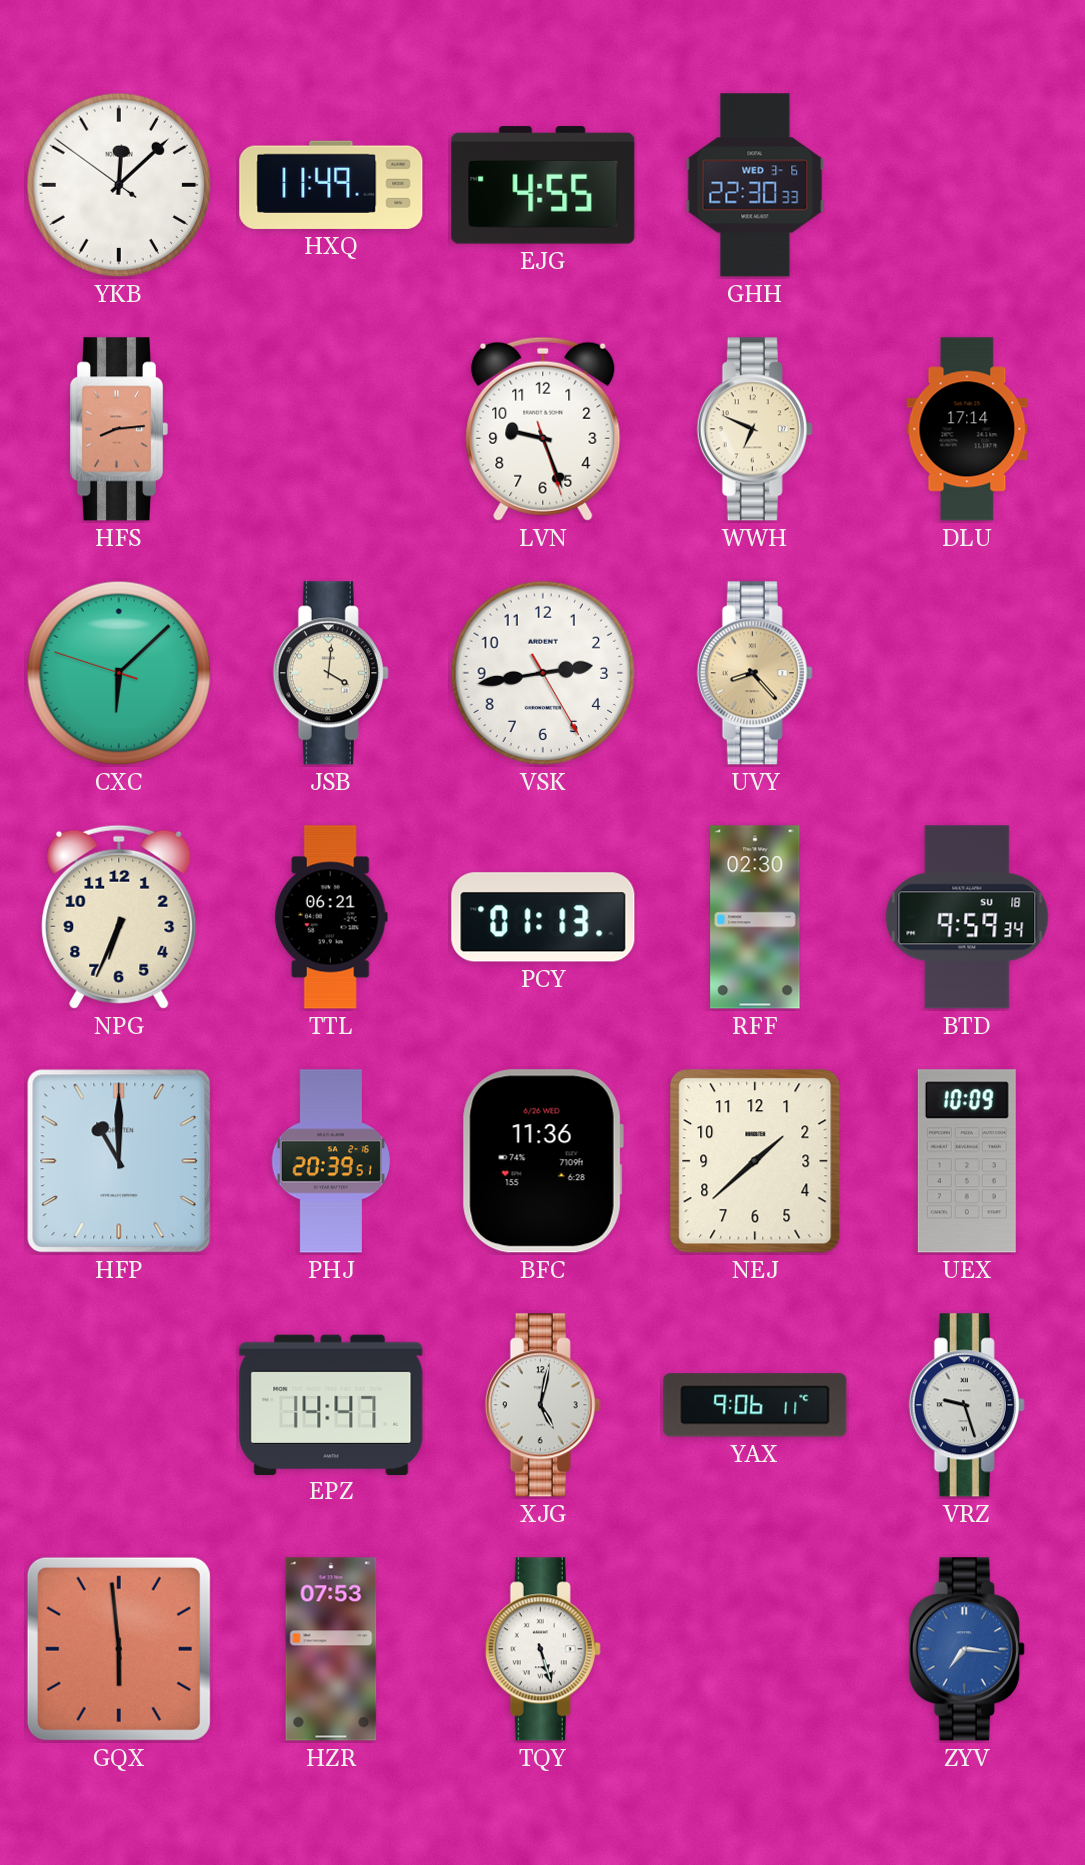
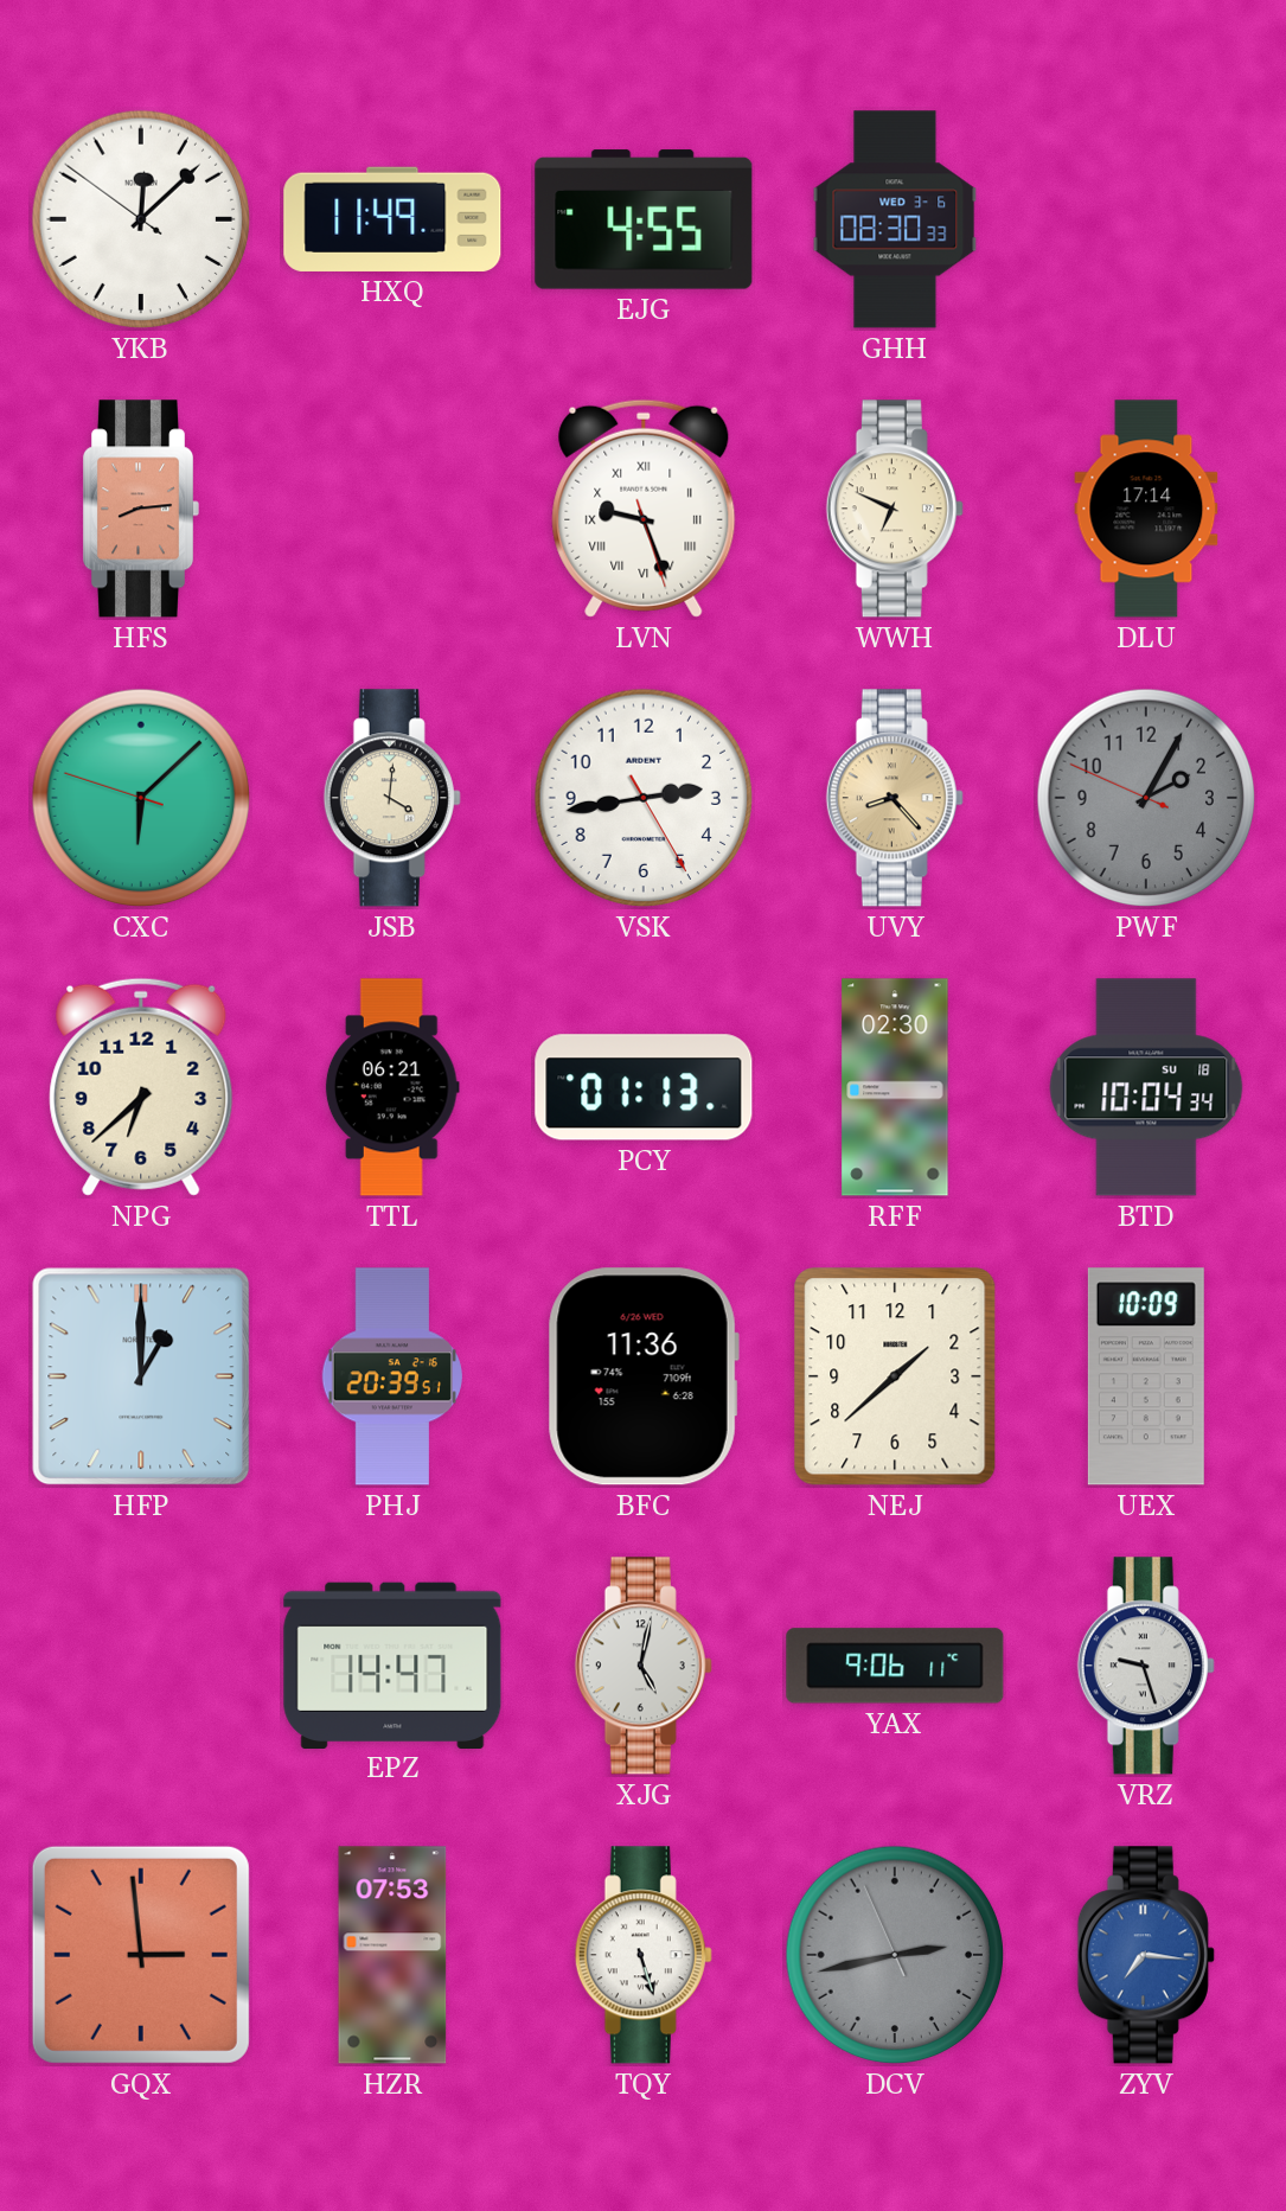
GHH: 22:30 -> 08:30 (895, 219)
LVN numerals: Arabic -> Roman (644, 509)
PWF: none -> 2:04 (1146, 798)
NPG: 6:34 -> 6:38 (141, 1087)
BTD: 9:59 -> 10:04 (1146, 1087)
HFP: 11:00 -> 1:00 (141, 1376)
GQX: 5:59 -> 2:59 (141, 1955)
DCV: none -> 2:42 (895, 1955)
